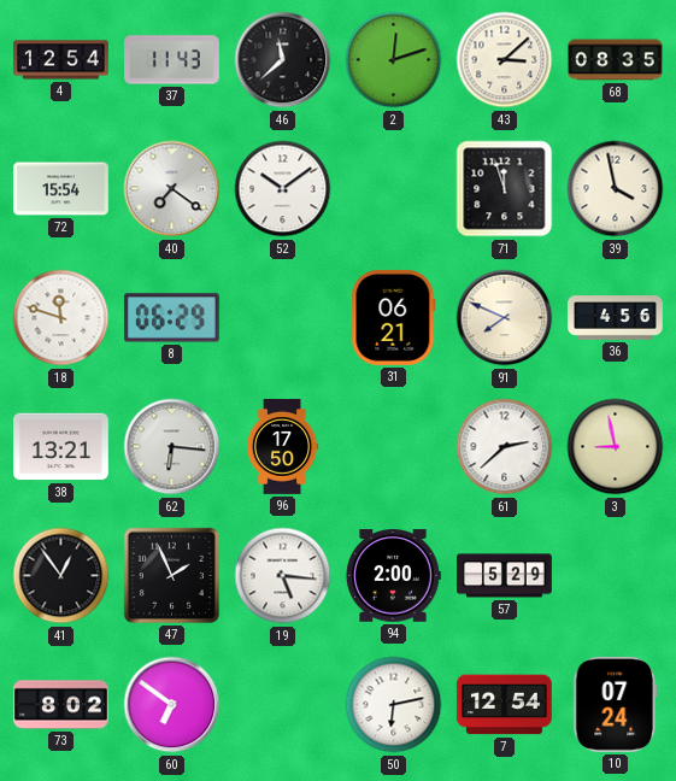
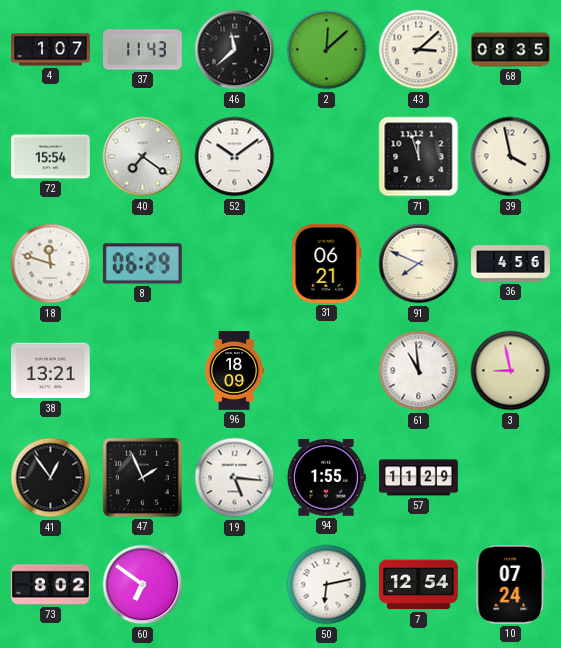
4: 12:54 -> 1:07 (51, 50)
2: 12:12 -> 12:08 (327, 50)
62: 6:16 -> none (172, 447)
96: 17:50 -> 18:09 (234, 371)
61: 2:38 -> 10:59 (419, 371)
94: 2:00 -> 1:55 (326, 478)
57: 5:29 -> 11:29 (419, 478)
